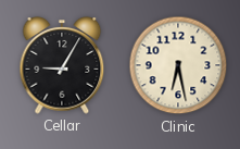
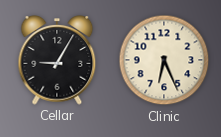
Clinic: 6:28 -> 6:26 (164, 60)
